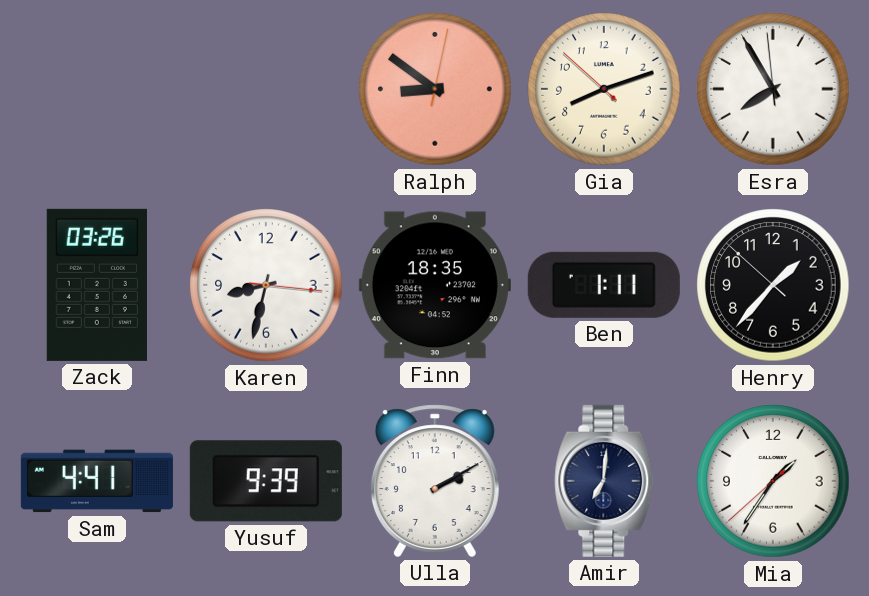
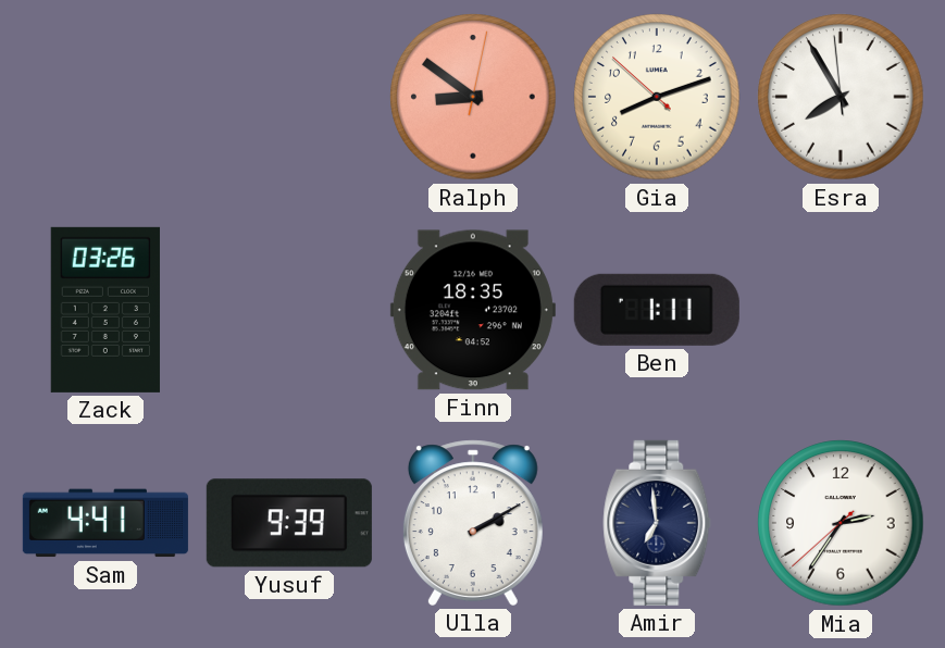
Karen: 8:32 -> none (266, 285)
Henry: 1:36 -> none (773, 285)
Amir: 7:01 -> 6:59 (657, 523)
Mia: 1:35 -> 2:35 (841, 523)
